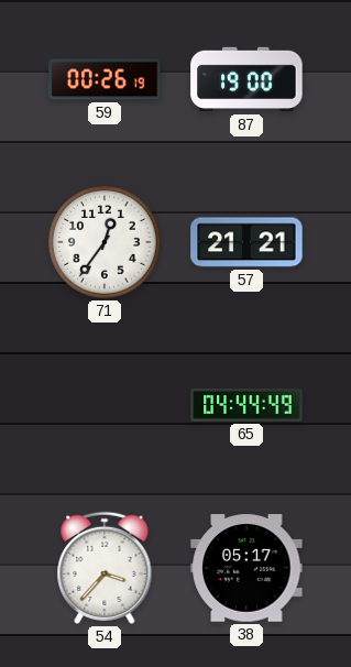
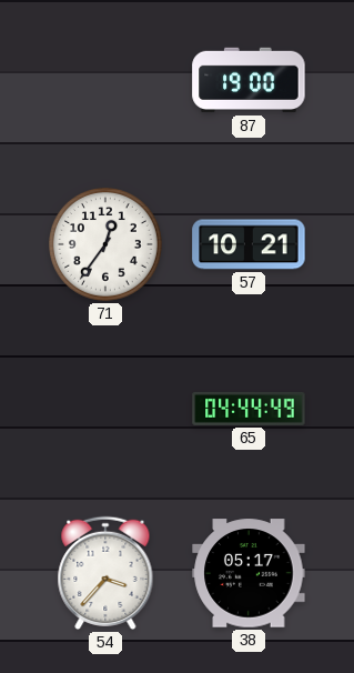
59: 00:26 -> none (105, 79)
57: 21:21 -> 10:21 (249, 244)
